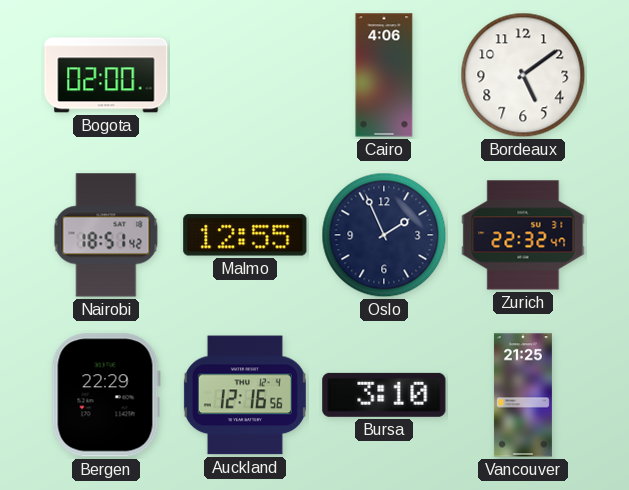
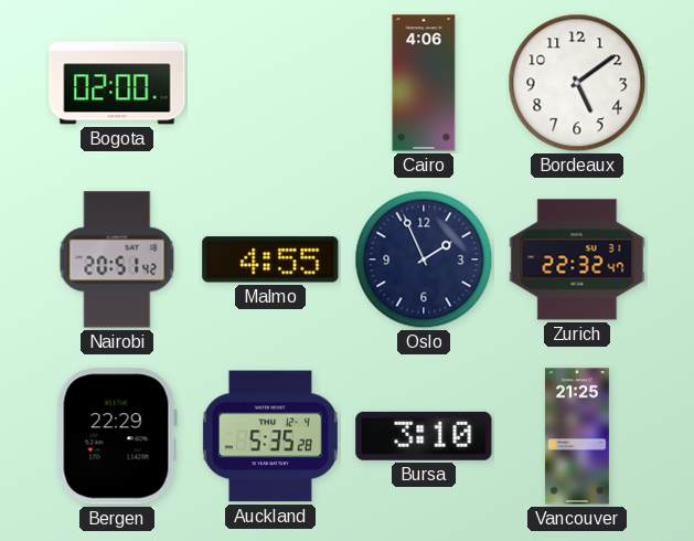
Nairobi: 18:51 -> 20:51 (117, 259)
Malmo: 12:55 -> 4:55 (270, 259)
Auckland: 12:16 -> 5:35 (270, 436)
